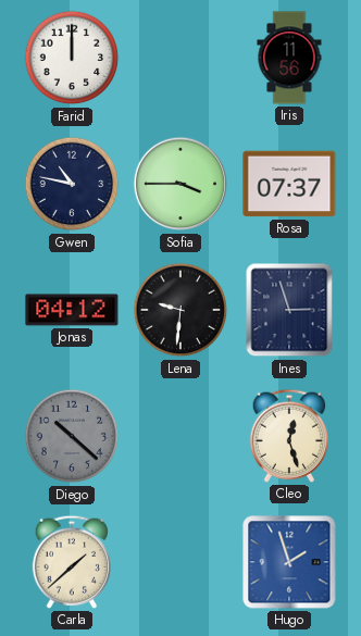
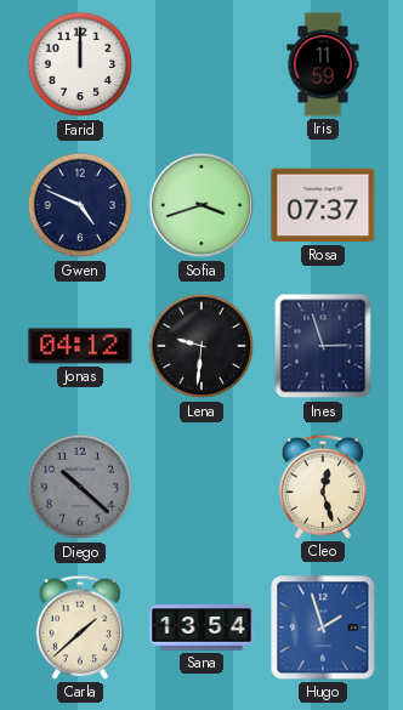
Iris: 11:56 -> 11:59 (323, 64)
Gwen: 10:47 -> 4:49 (80, 205)
Sofia: 3:45 -> 3:42 (201, 205)
Sana: none -> 13:54 (201, 627)
